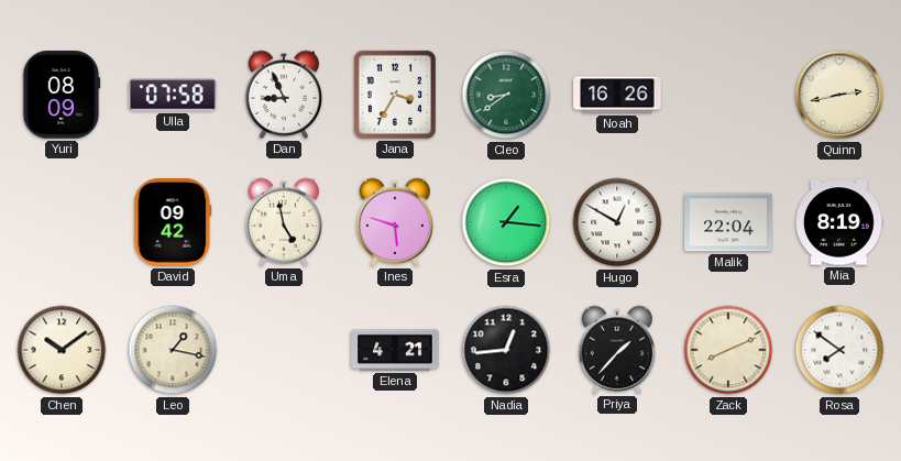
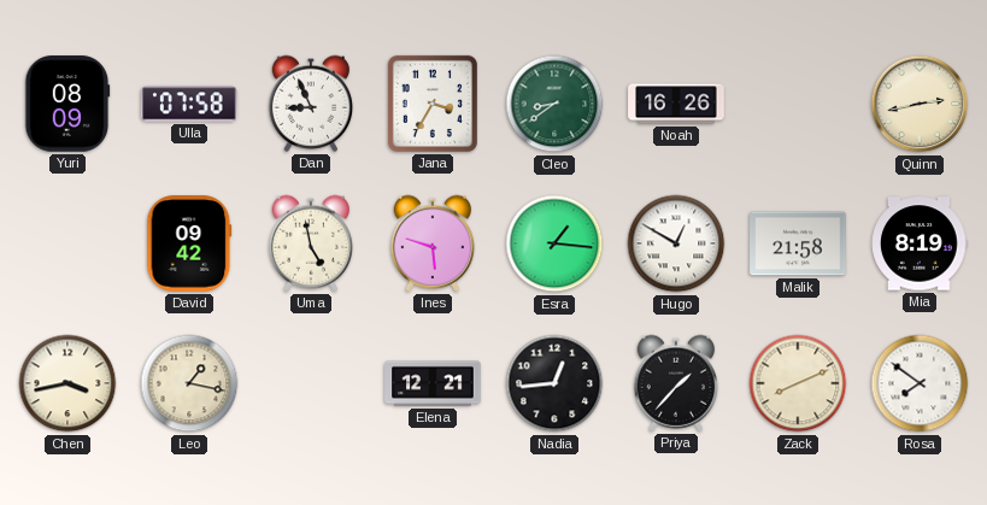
Malik: 22:04 -> 21:58 (798, 243)
Chen: 10:09 -> 3:43 (67, 383)
Elena: 4:21 -> 12:21 (433, 383)
